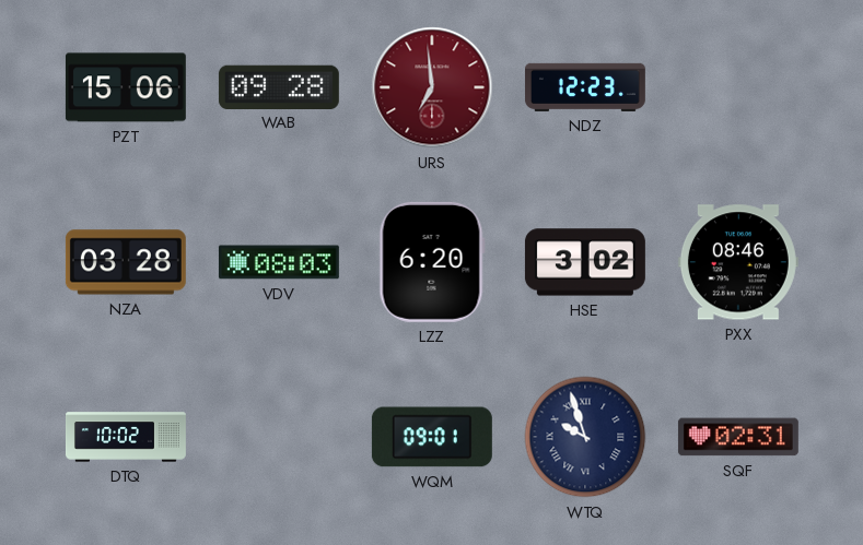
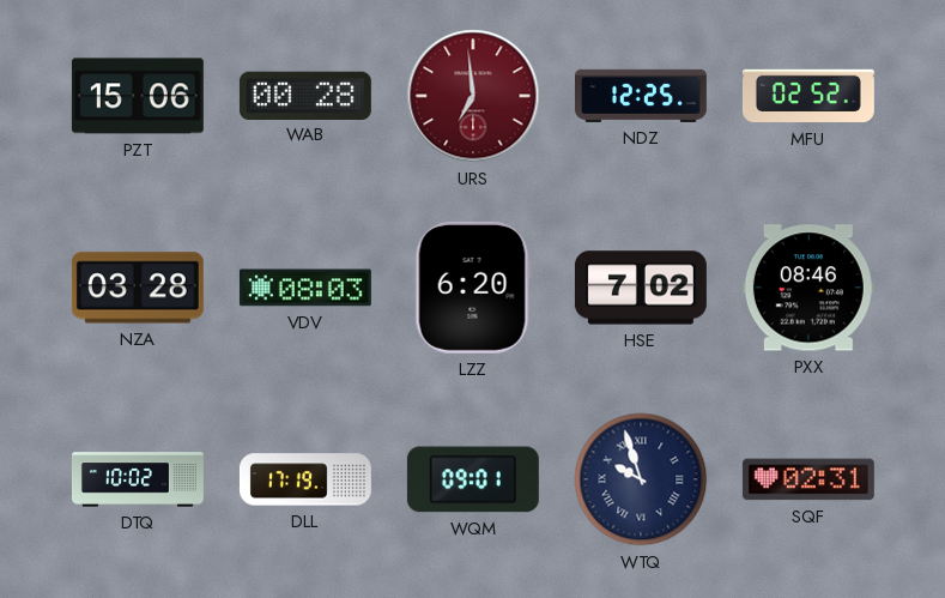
WAB: 09:28 -> 00:28 (305, 95)
NDZ: 12:23 -> 12:25 (641, 96)
MFU: none -> 02:52 (808, 96)
HSE: 3:02 -> 7:02 (641, 288)
DLL: none -> 17:19 (305, 479)
